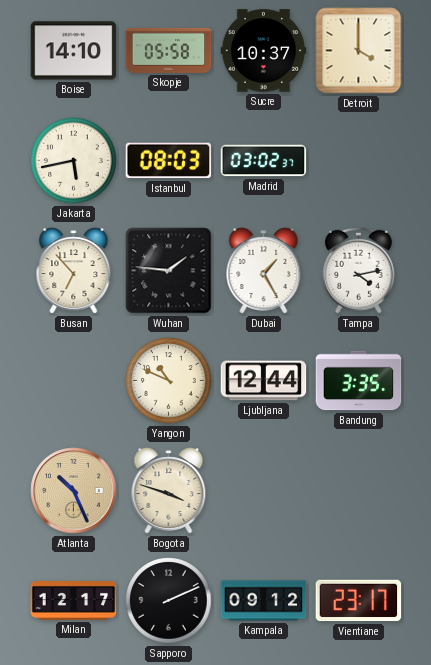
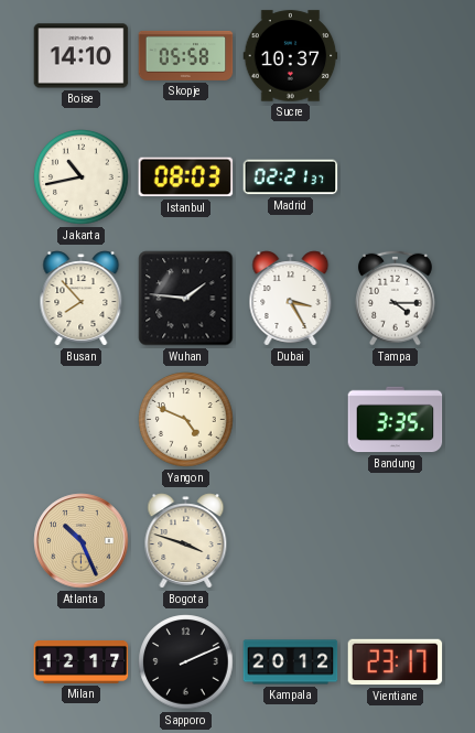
Detroit: 4:00 -> none (359, 51)
Jakarta: 5:43 -> 10:43 (82, 177)
Madrid: 03:02 -> 02:21 (291, 177)
Busan: 6:53 -> 7:53 (82, 299)
Dubai: 1:25 -> 3:25 (291, 299)
Tampa: 4:13 -> 4:15 (395, 298)
Yangon: 10:49 -> 4:49 (186, 420)
Ljubljana: 12:44 -> none (264, 381)
Kampala: 09:12 -> 20:12 (291, 662)
